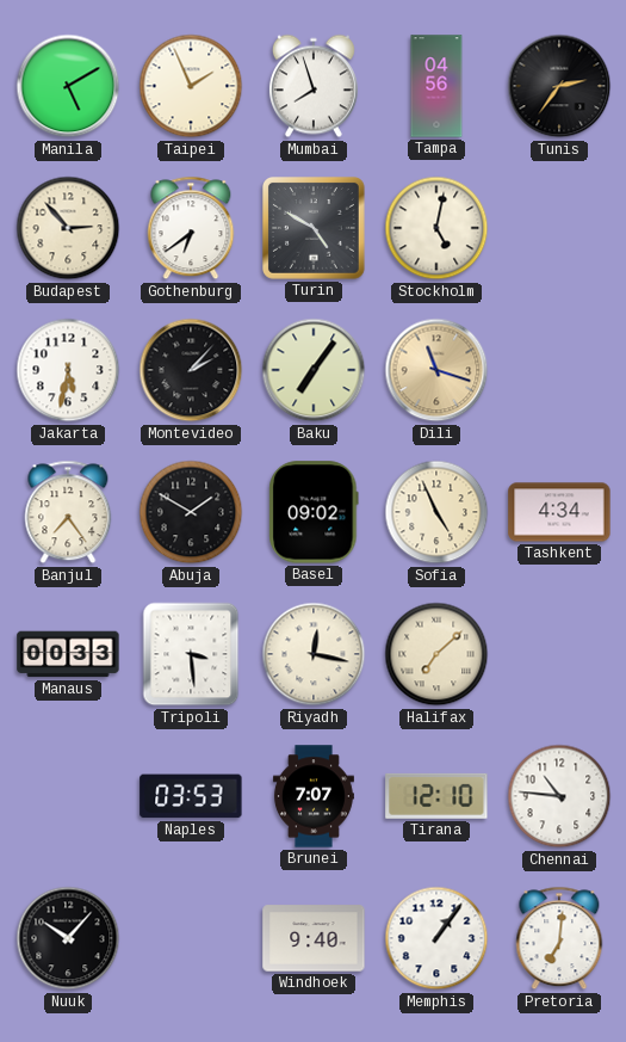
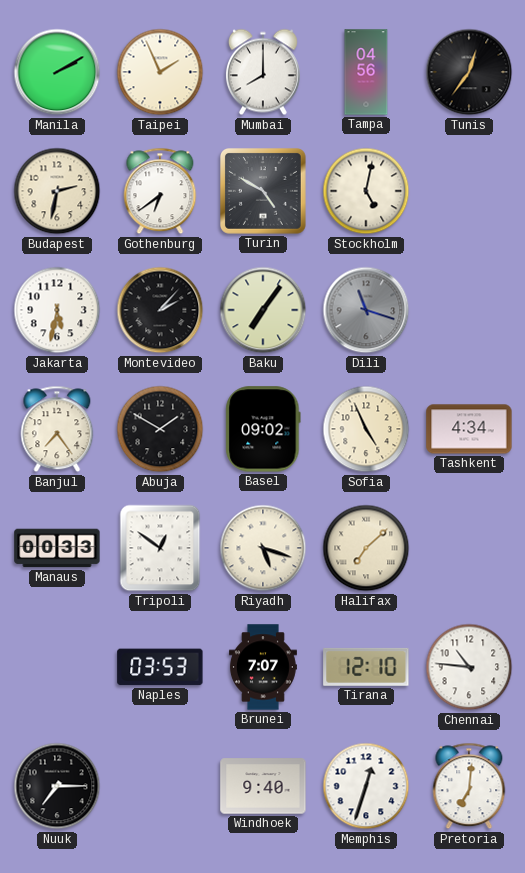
Manila: 5:10 -> 2:10 (57, 72)
Mumbai: 7:57 -> 8:00 (263, 72)
Tunis: 2:36 -> 12:36 (469, 72)
Budapest: 2:53 -> 2:32 (57, 191)
Dili dial: champagne -> grey (366, 310)
Tripoli: 3:29 -> 12:51 (160, 548)
Riyadh: 12:17 -> 5:18 (263, 548)
Nuuk: 10:07 -> 7:15 (57, 786)
Memphis: 1:06 -> 12:33 (366, 786)
